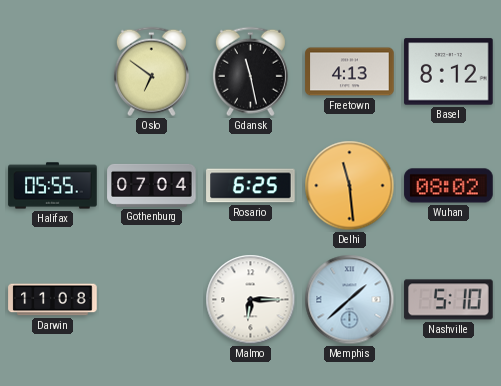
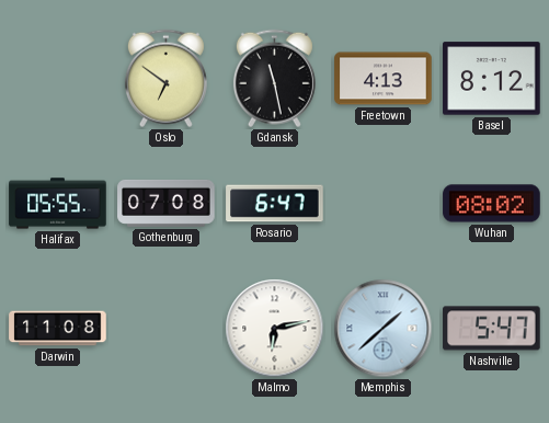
Gothenburg: 07:04 -> 07:08 (167, 203)
Rosario: 6:25 -> 6:47 (275, 204)
Delhi: 11:29 -> none (350, 186)
Malmo: 6:15 -> 6:13 (275, 329)
Nashville: 5:10 -> 5:47 (492, 329)
